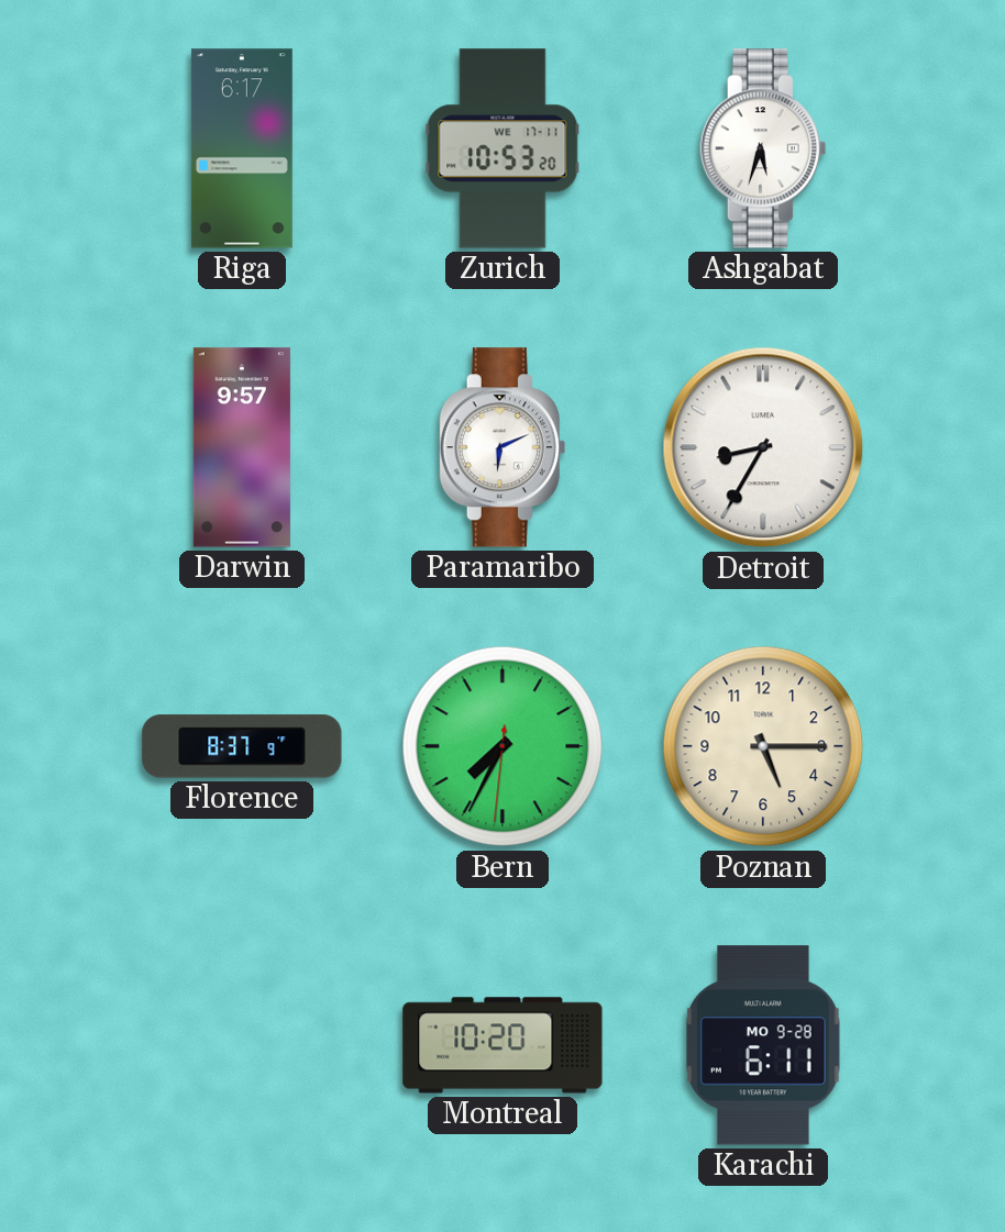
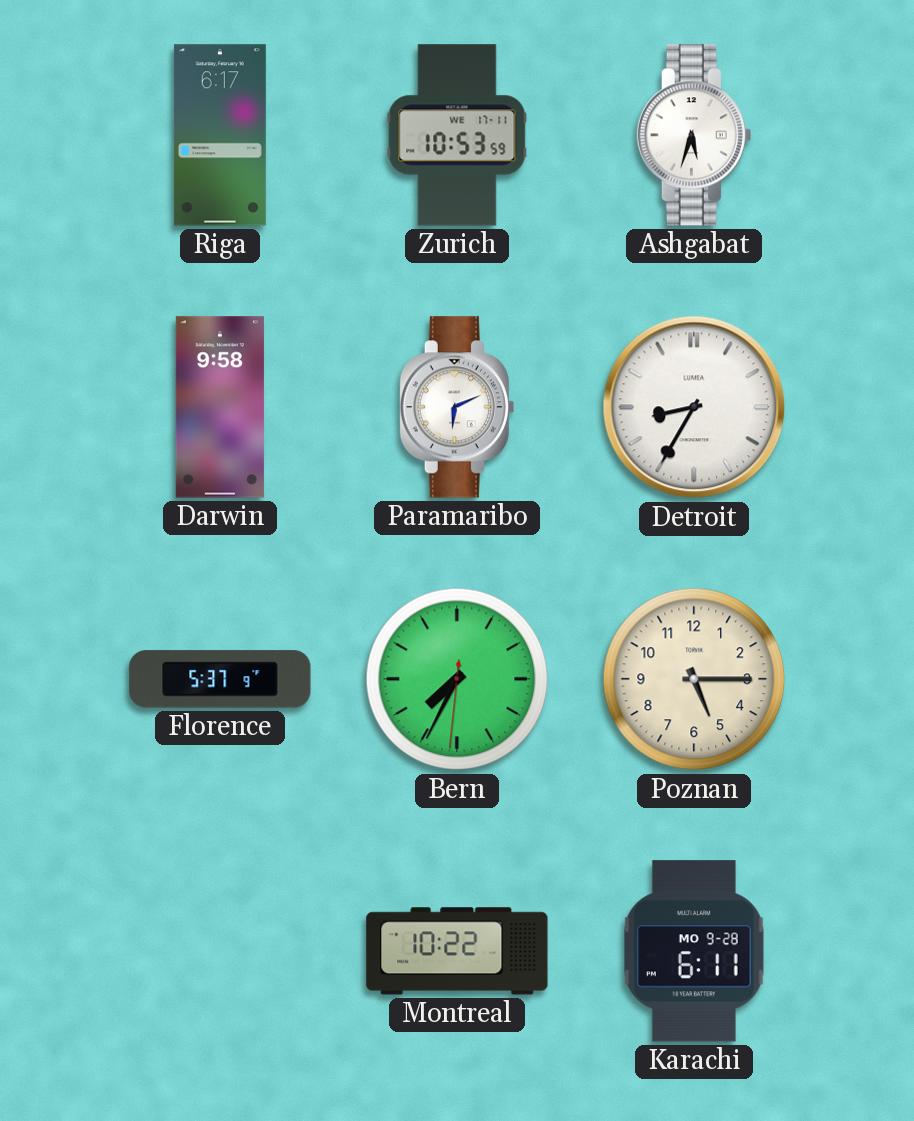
Zurich: 10:53:20 -> 10:53:59 (457, 135)
Darwin: 9:57 -> 9:58 (220, 407)
Florence: 8:37 -> 5:37 (220, 679)
Montreal: 10:20 -> 10:22 (457, 951)
